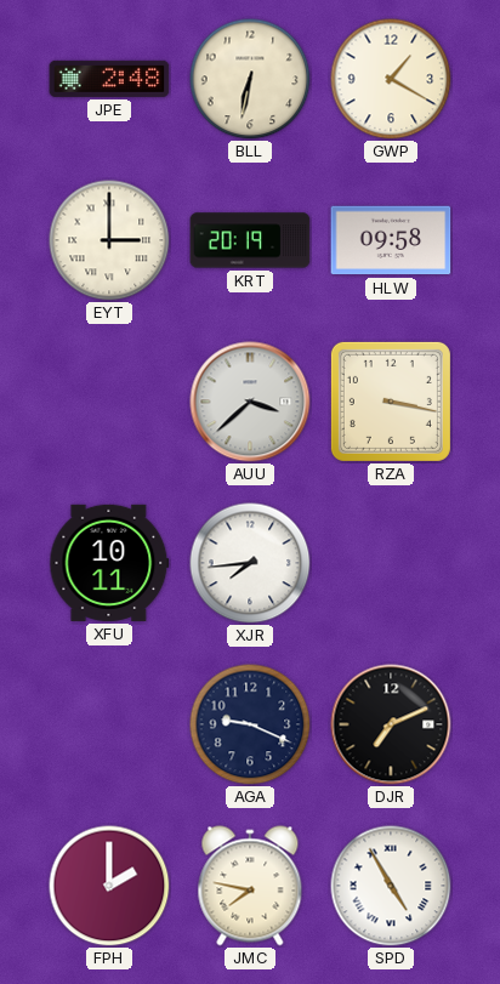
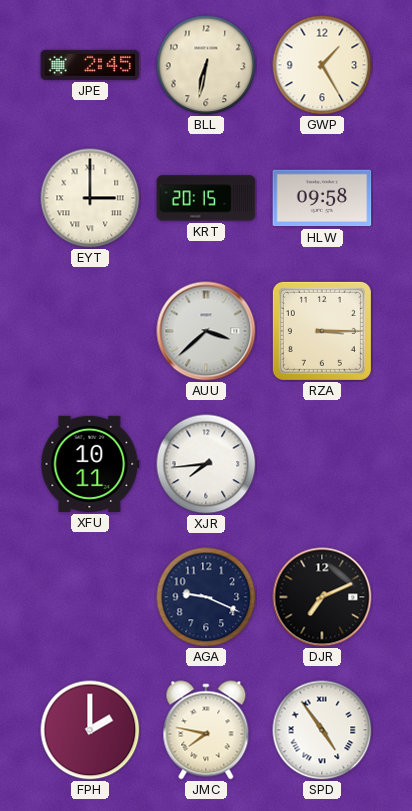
JPE: 2:48 -> 2:45 (90, 65)
GWP: 1:20 -> 1:25 (322, 65)
KRT: 20:19 -> 20:15 (206, 198)
RZA: 3:17 -> 3:15 (322, 331)
SPD: 4:55 -> 4:54 (322, 730)
